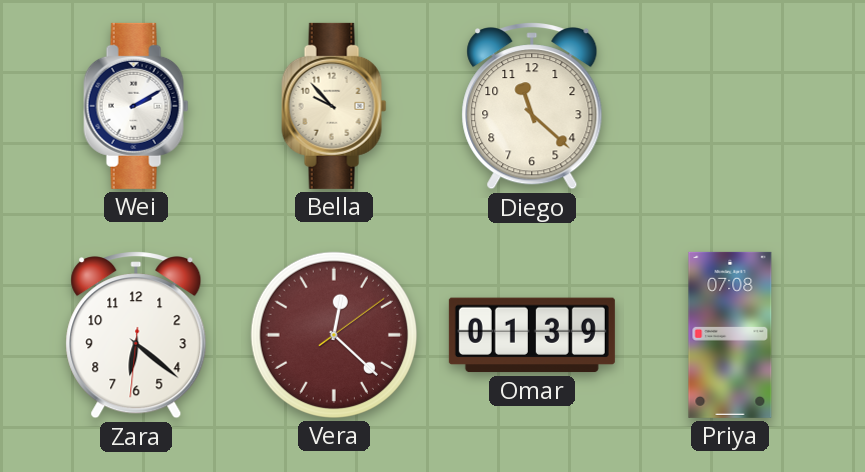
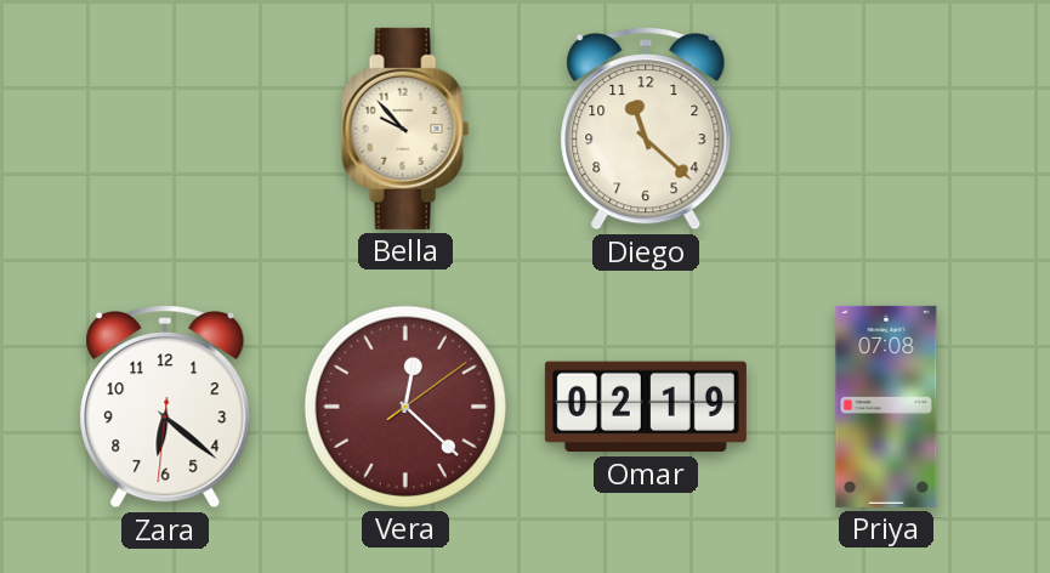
Wei: 2:10 -> none (136, 106)
Omar: 01:39 -> 02:19 (646, 407)
